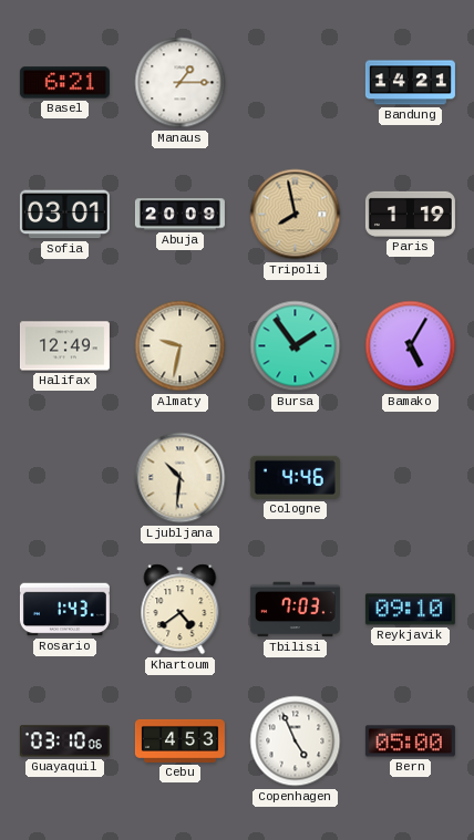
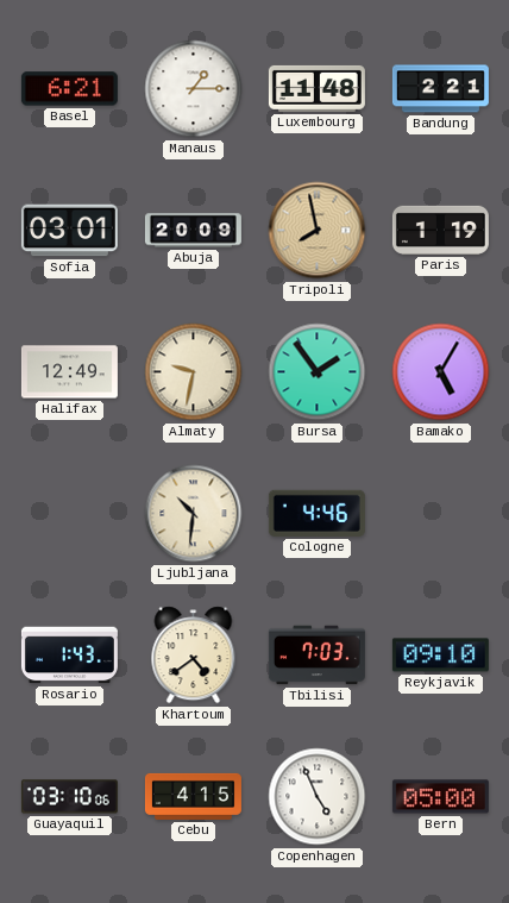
Luxembourg: none -> 11:48 (316, 88)
Bandung: 14:21 -> 2:21 (440, 89)
Cebu: 4:53 -> 4:15 (193, 796)
